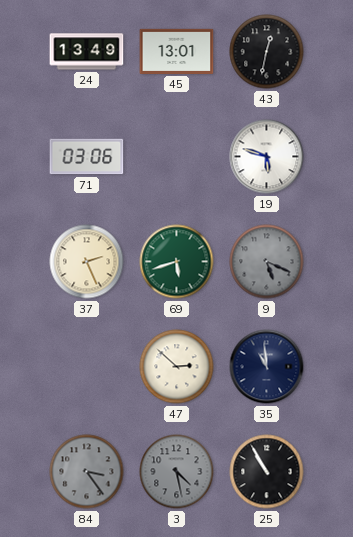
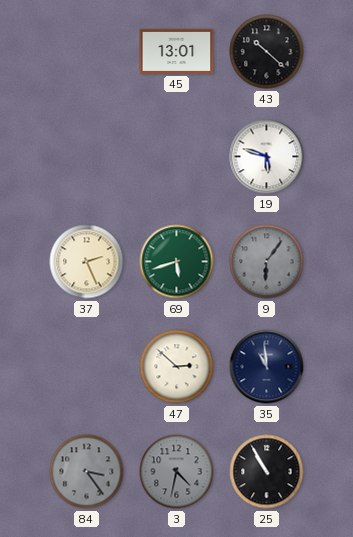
24: 13:49 -> none (87, 52)
43: 12:32 -> 10:22 (267, 52)
71: 03:06 -> none (87, 157)
9: 5:19 -> 6:06 (267, 262)
3: 4:28 -> 4:32 (177, 472)
